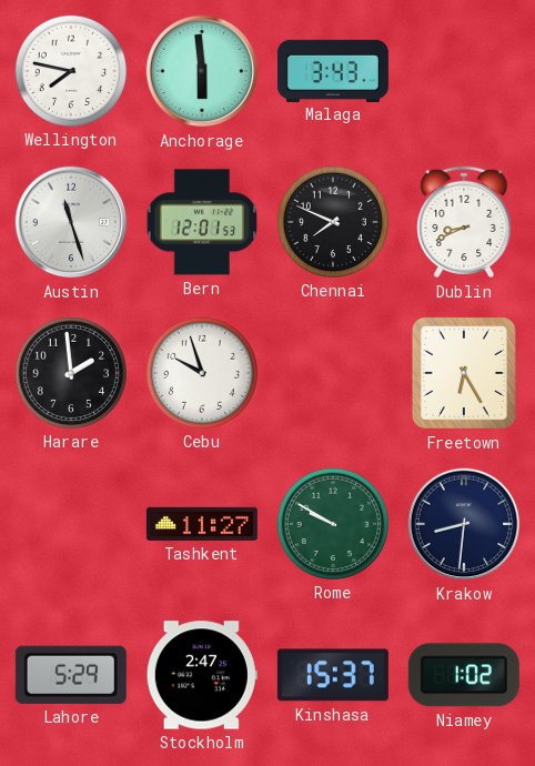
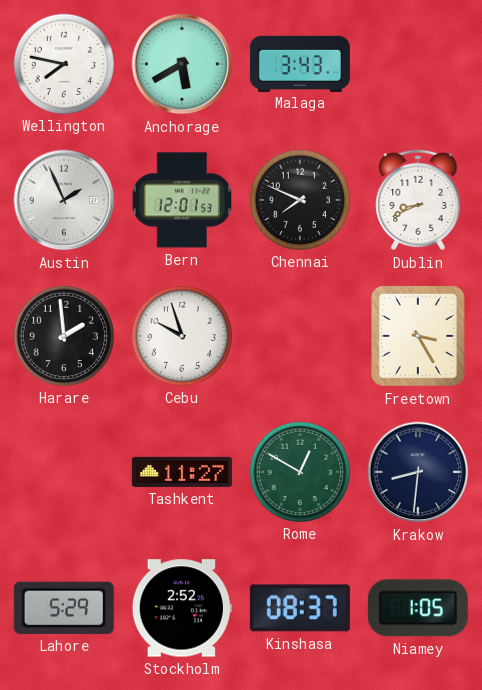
Anchorage: 5:59 -> 5:40 (182, 64)
Austin: 11:27 -> 1:56 (64, 200)
Freetown: 6:25 -> 3:25 (418, 336)
Rome: 9:50 -> 12:50 (300, 472)
Stockholm: 2:47 -> 2:52 (182, 608)
Kinshasa: 15:37 -> 08:37 (300, 608)
Niamey: 1:02 -> 1:05 (418, 608)
